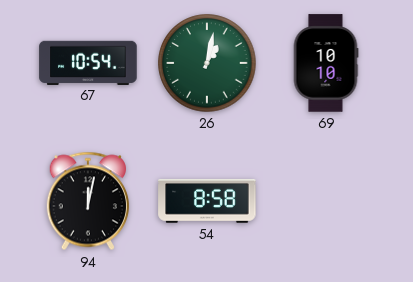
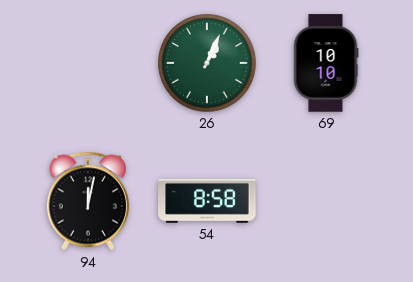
67: 10:54 -> none (88, 62)
26: 1:02 -> 1:04 (207, 63)
